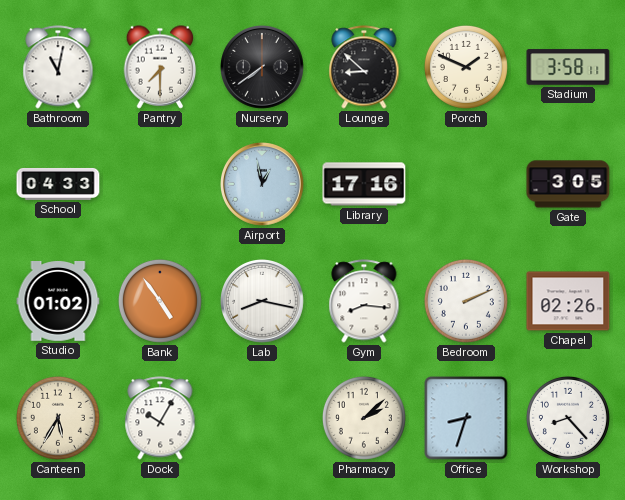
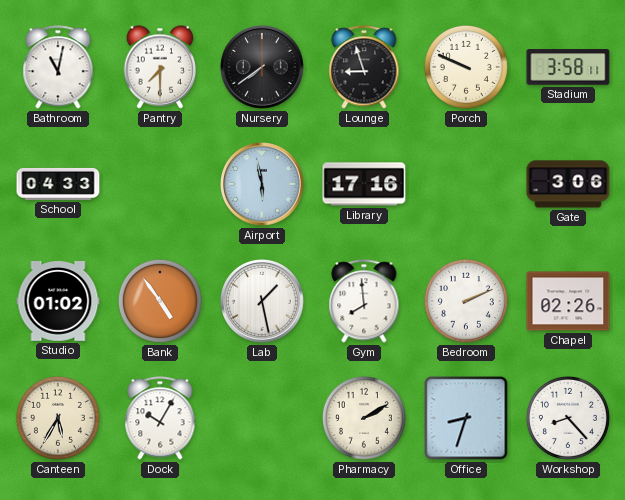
Lounge: 8:52 -> 8:57 (364, 67)
Porch: 1:49 -> 9:49 (466, 67)
Airport: 12:58 -> 5:58 (263, 185)
Gate: 3:05 -> 3:06 (568, 184)
Lab: 8:17 -> 1:28 (263, 302)
Gym: 8:16 -> 7:59 (364, 301)
Pharmacy: 2:08 -> 2:10 (364, 418)
